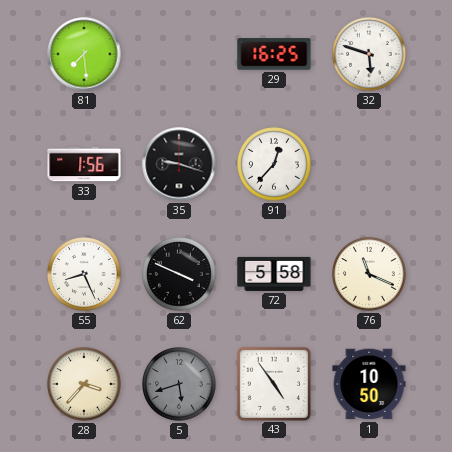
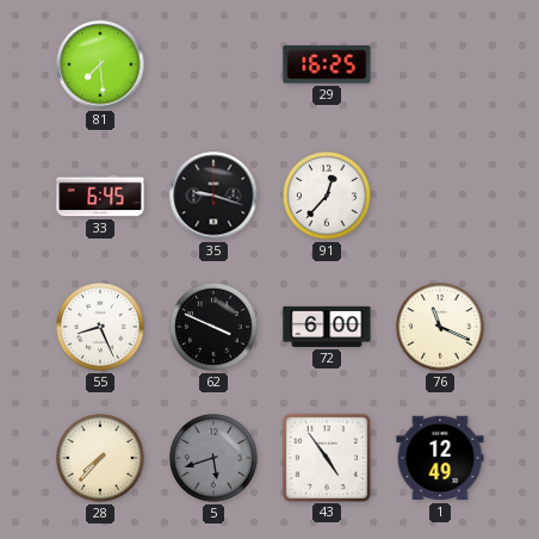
32: 5:48 -> none (370, 55)
33: 1:56 -> 6:45 (100, 196)
72: 5:58 -> 6:00 (327, 327)
28: 3:37 -> 7:37 (101, 459)
1: 10:50 -> 12:49 (440, 458)
